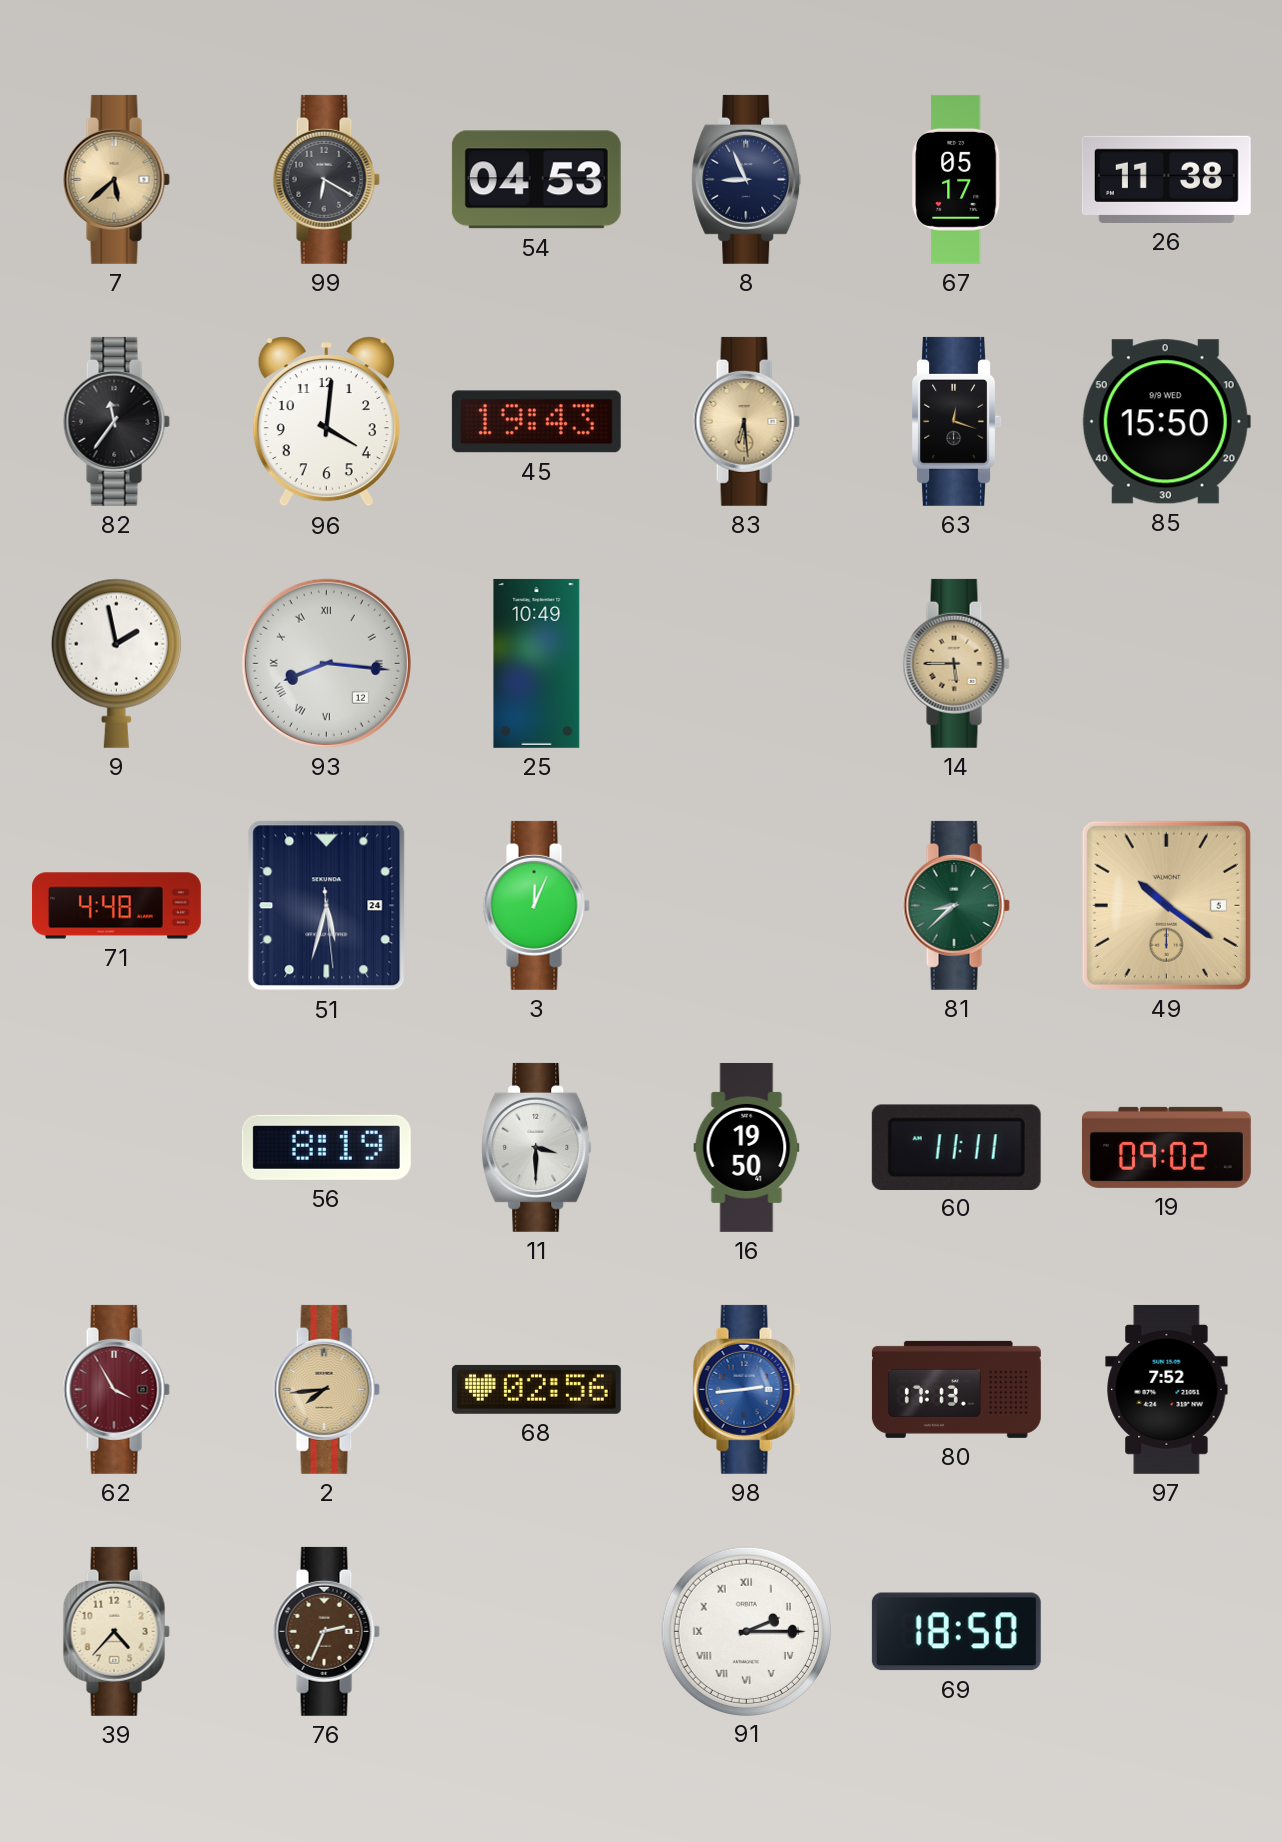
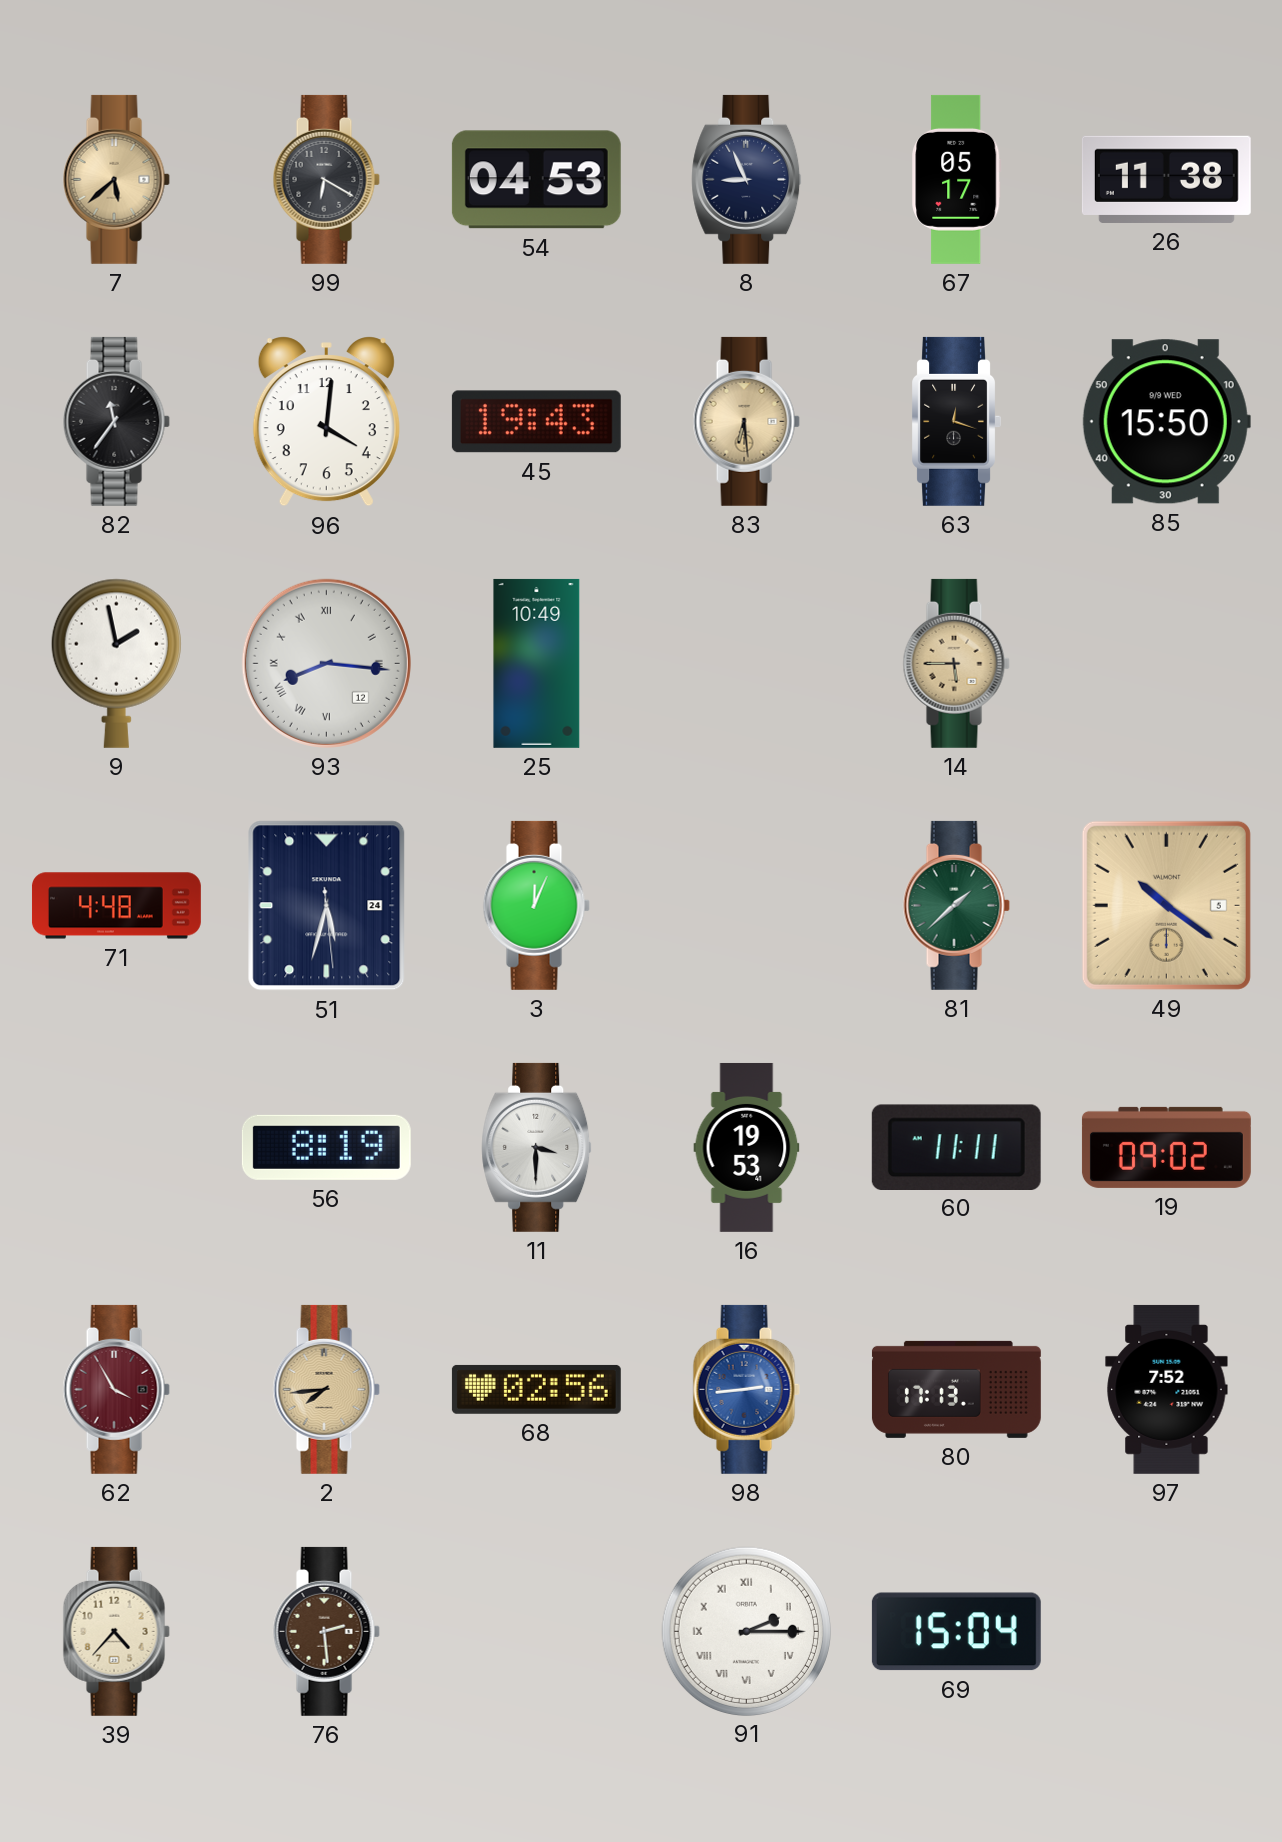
81: 8:38 -> 1:38 (956, 905)
16: 19:50 -> 19:53 (747, 1147)
76: 2:34 -> 2:29 (326, 1631)
69: 18:50 -> 15:04 (956, 1632)
